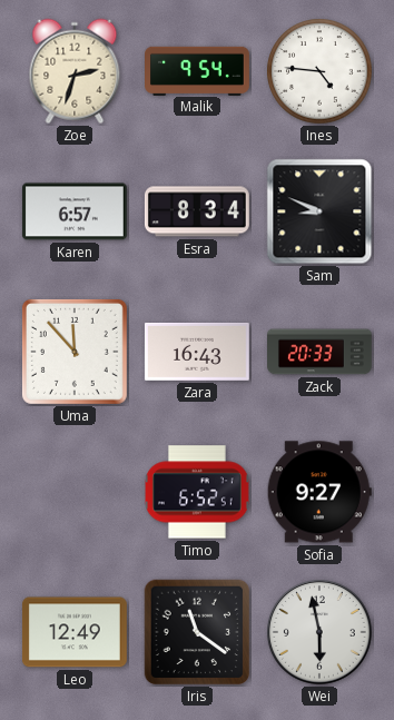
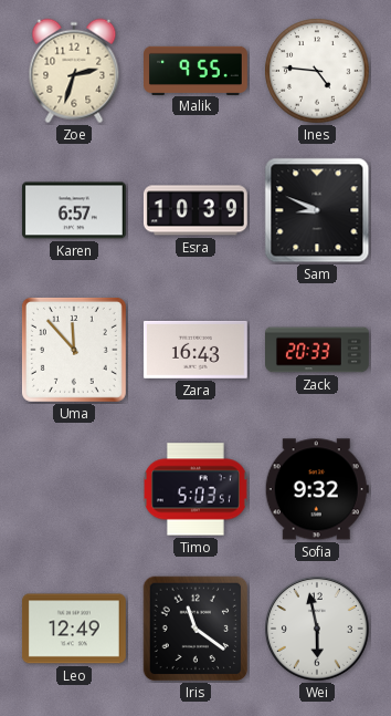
Malik: 9:54 -> 9:55 (197, 70)
Esra: 8:34 -> 10:39 (196, 210)
Timo: 6:52 -> 5:03 (197, 489)
Sofia: 9:27 -> 9:32 (317, 489)
